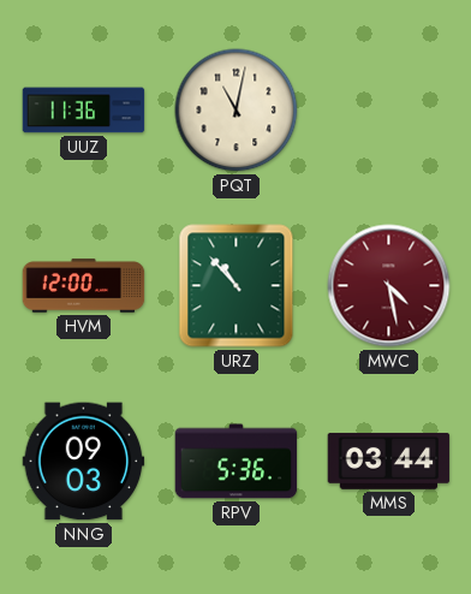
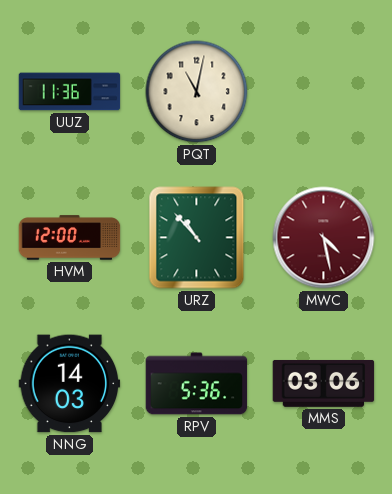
NNG: 09:03 -> 14:03 (70, 384)
MMS: 03:44 -> 03:06 (324, 383)
